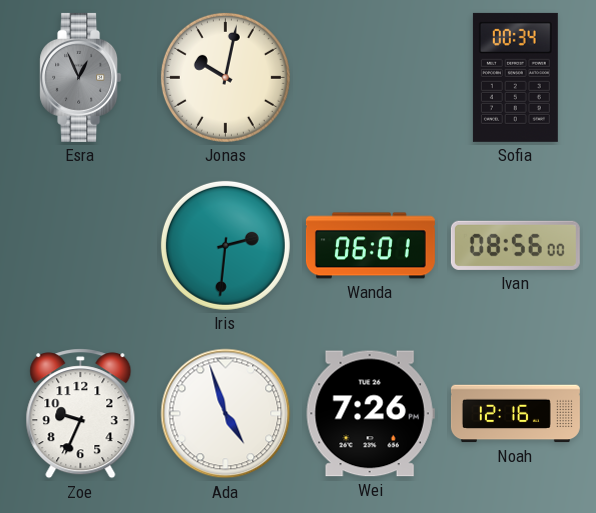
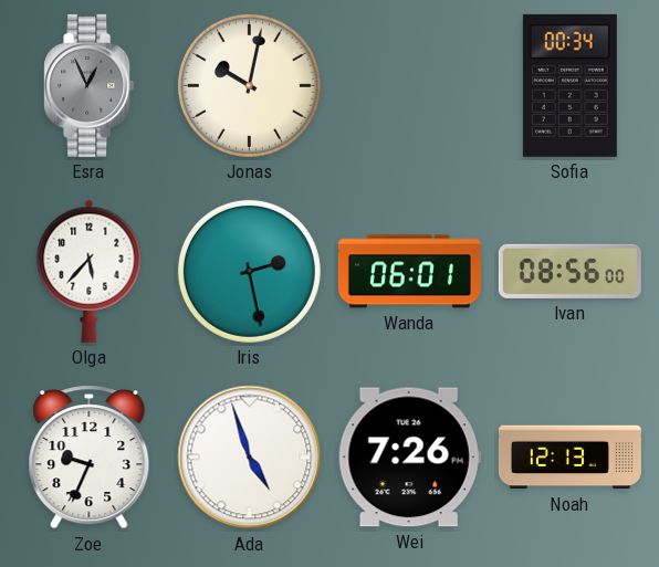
Olga: none -> 5:37 (90, 271)
Iris: 2:31 -> 2:28 (249, 271)
Noah: 12:16 -> 12:13 (569, 458)
